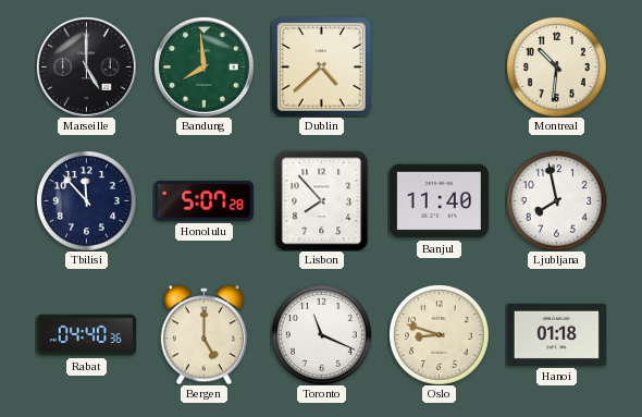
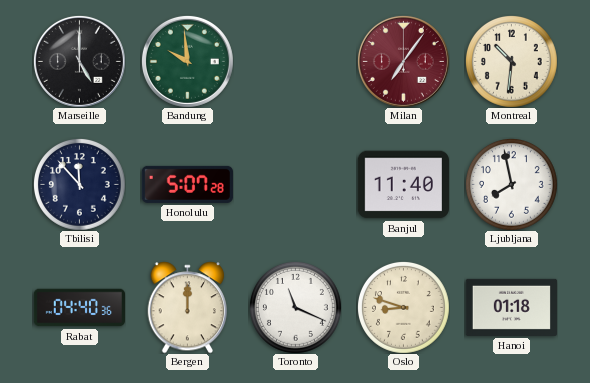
Bandung: 7:59 -> 9:59 (187, 61)
Dublin: 4:38 -> none (321, 66)
Milan: none -> 7:06 (403, 61)
Lisbon: 7:53 -> none (322, 200)
Bergen: 5:00 -> 12:00 (187, 307)
